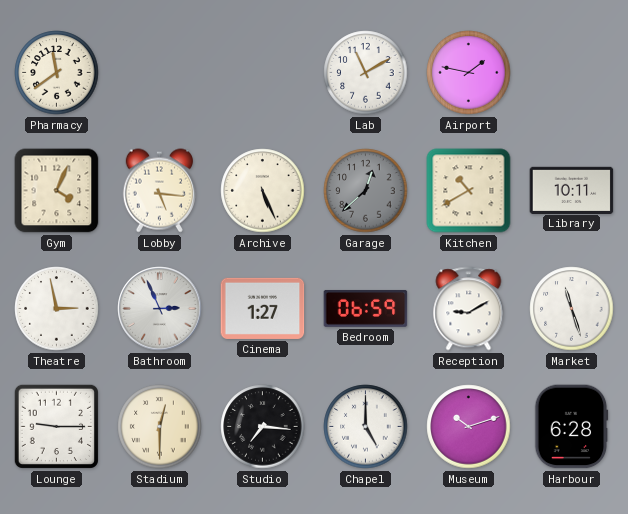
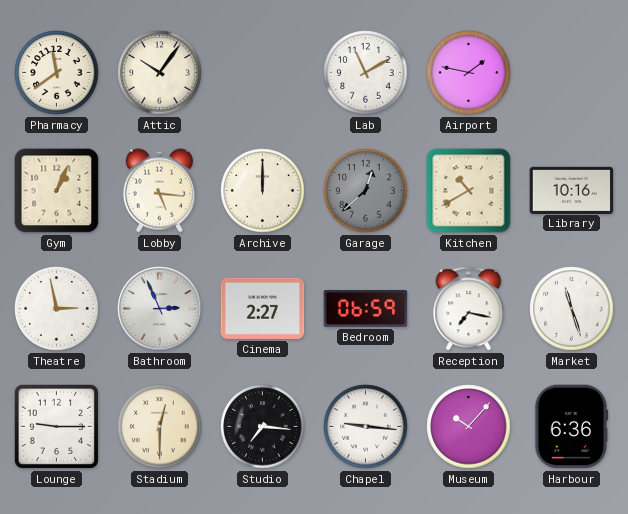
Attic: none -> 10:06 (160, 73)
Gym: 4:04 -> 1:04 (57, 191)
Archive: 5:26 -> 12:00 (263, 191)
Library: 10:11 -> 10:16 (572, 190)
Cinema: 1:27 -> 2:27 (263, 308)
Reception: 9:10 -> 7:17 (469, 309)
Chapel: 5:00 -> 9:16 (366, 427)
Museum: 10:12 -> 10:07 (469, 427)
Harbour: 6:28 -> 6:36 (572, 427)
